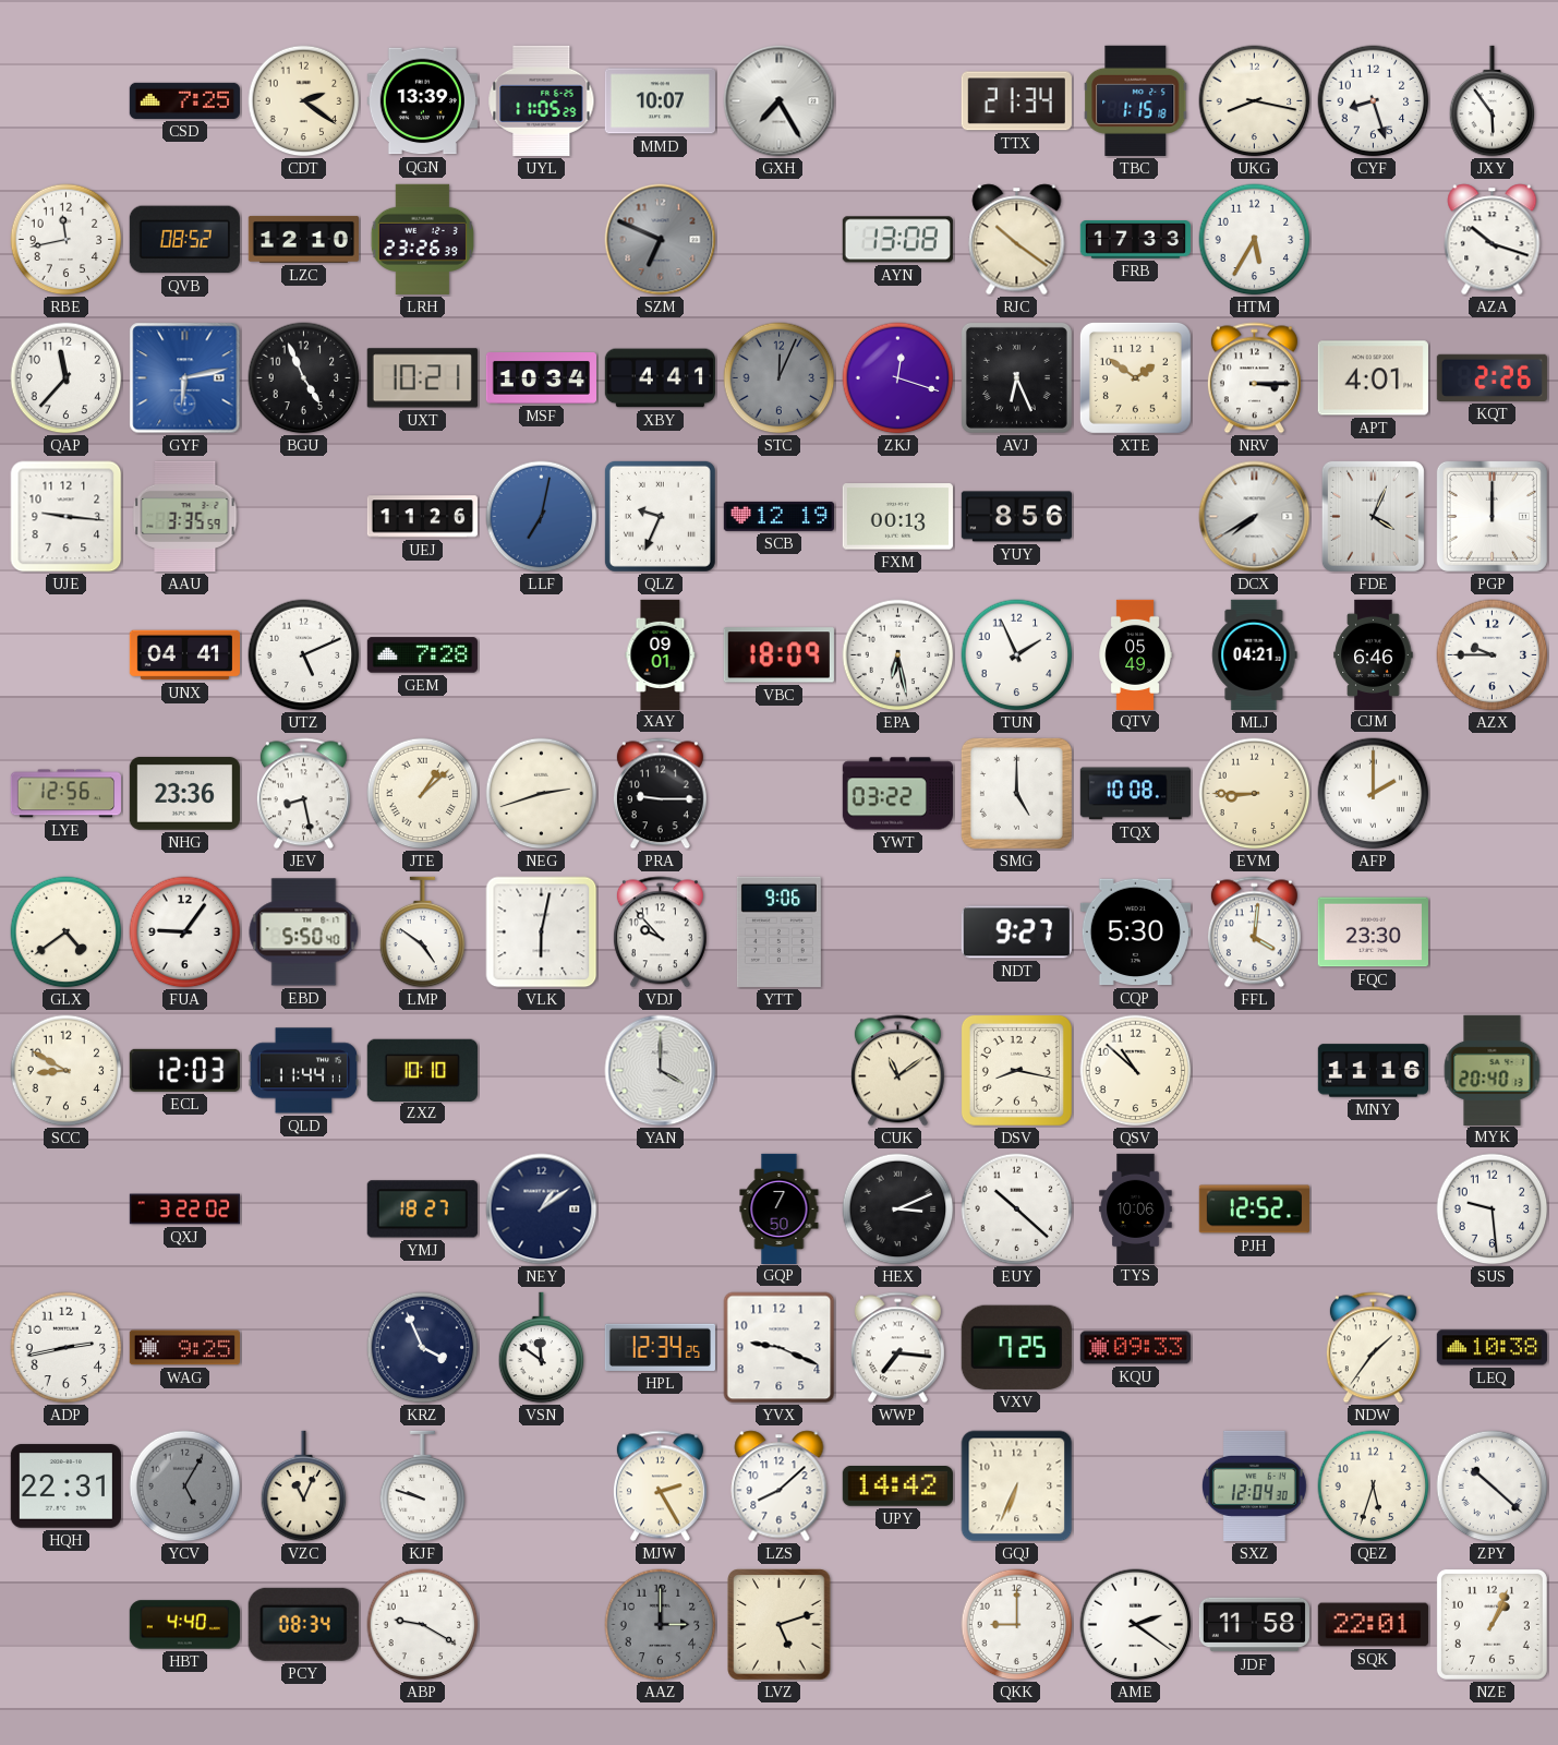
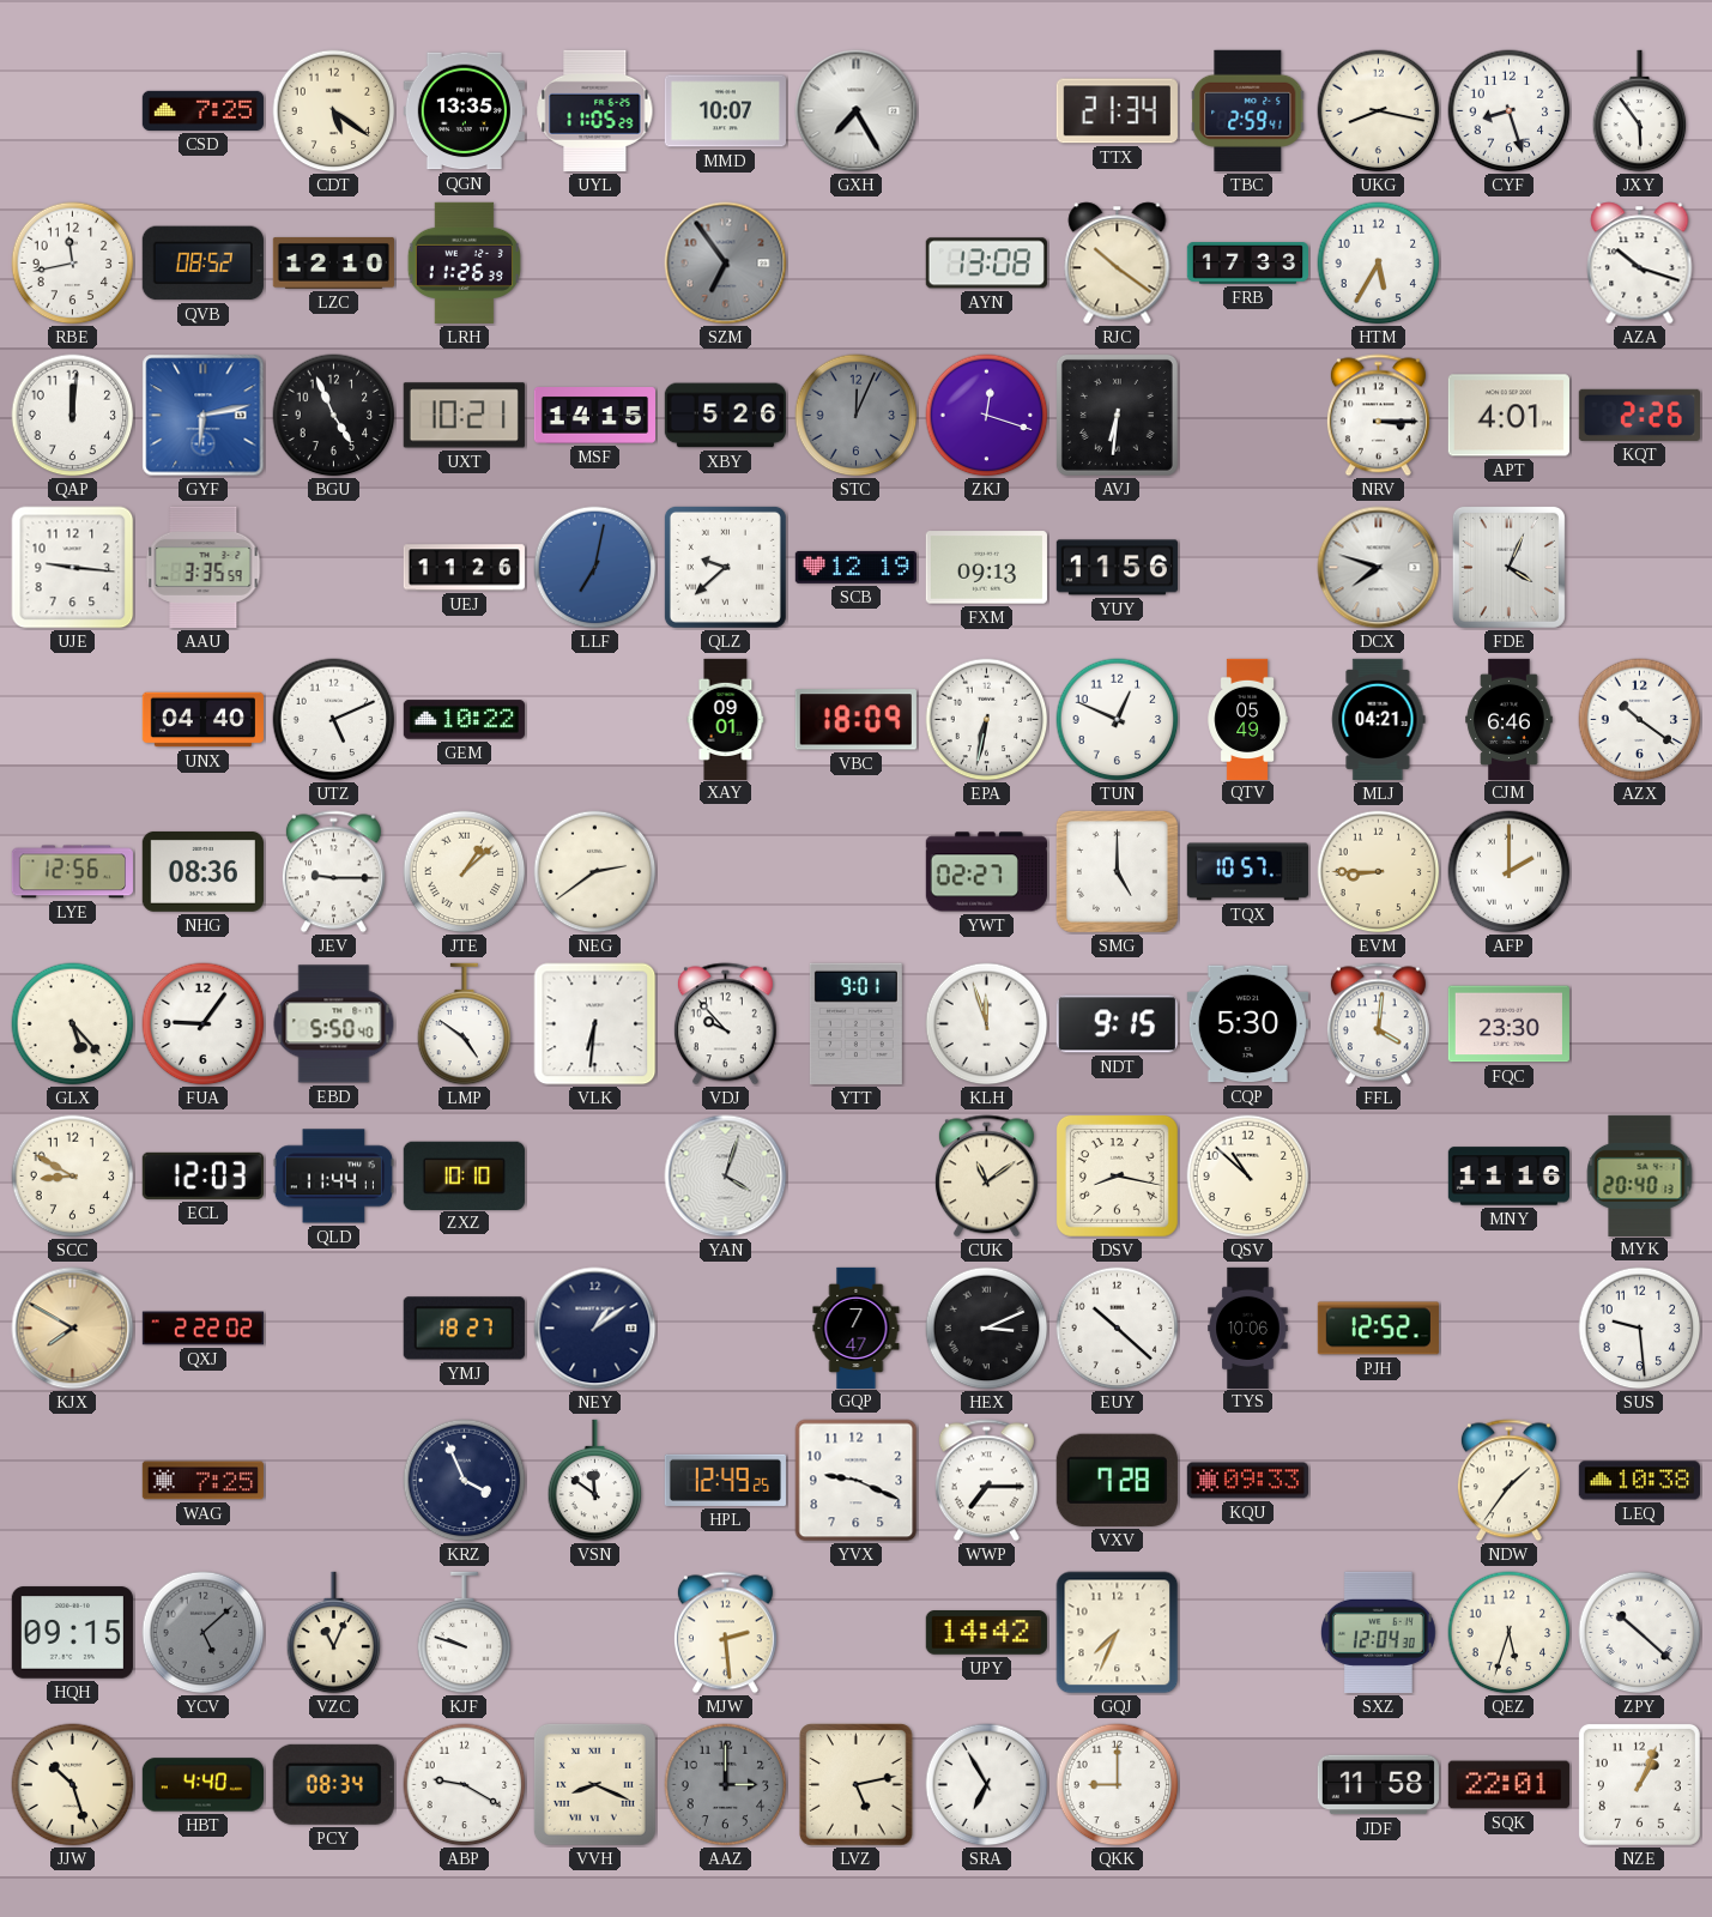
CDT: 2:21 -> 5:21 (334, 111)
QGN: 13:39 -> 13:35 (464, 111)
TBC: 1:15 -> 2:59 (1248, 110)
LRH: 23:26 -> 11:26 (464, 262)
SZM: 6:49 -> 6:54 (726, 264)
QAP: 11:37 -> 12:01 (73, 416)
MSF: 10:34 -> 14:15 (594, 416)
XBY: 4:41 -> 5:26 (725, 416)
AVJ: 6:26 -> 6:31 (1117, 415)
XTE: 1:51 -> none (1135, 377)
QLZ: 9:34 -> 9:38 (725, 567)
FXM: 00:13 -> 09:13 (986, 568)
YUY: 8:56 -> 11:56 (1117, 568)
DCX: 7:40 -> 7:48 (1379, 568)
PGP: 12:00 -> none (1491, 516)
UNX: 04:41 -> 04:40 (202, 720)
GEM: 7:28 -> 10:22 (464, 720)
EPA: 6:28 -> 6:32 (987, 720)
TUN: 1:56 -> 12:49 (1118, 720)
AZX: 9:45 -> 10:21 (1640, 720)
NHG: 23:36 -> 08:36 (202, 871)
JEV: 8:28 -> 9:15 (333, 872)
NEG: 2:42 -> 2:39 (595, 872)
PRA: 9:15 -> none (660, 794)
YWT: 03:22 -> 02:27 (986, 872)
TQX: 10:08 -> 10:57 (1247, 872)
GLX: 4:39 -> 5:23 (73, 1024)
VLK: 6:02 -> 6:31 (595, 1024)
YTT: 9:06 -> 9:01 (855, 1023)
KLH: none -> 11:57 (987, 1024)
NDT: 9:27 -> 9:15 (1117, 1024)
YAN: 4:00 -> 4:03 (726, 1177)
KJX: none -> 7:50 (73, 1329)
QXJ: 3:22 -> 2:22 (202, 1329)
GQP: 7:50 -> 7:47 (857, 1328)
ADP: 2:43 -> none (67, 1348)
WAG: 9:25 -> 7:25 (202, 1481)
HPL: 12:34 -> 12:49 (725, 1480)
WWP: 7:16 -> 7:15 (986, 1481)
VXV: 7:25 -> 7:28 (1117, 1480)
HQH: 22:31 -> 09:15 (72, 1633)
YCV: 5:05 -> 5:08 (204, 1633)
MJW: 2:25 -> 2:29 (725, 1633)
LZS: 8:08 -> none (780, 1487)
GQJ: 6:34 -> 7:34 (1118, 1633)
JJW: none -> 10:27 (73, 1785)
VVH: none -> 8:19 (594, 1784)
LVZ: 5:12 -> 5:13 (857, 1785)
SRA: none -> 6:55 (987, 1785)
AME: 2:21 -> none (1136, 1625)
